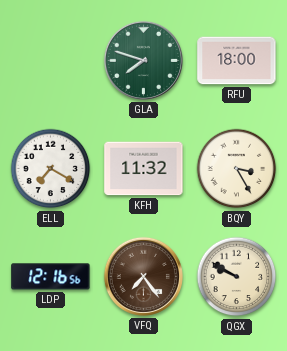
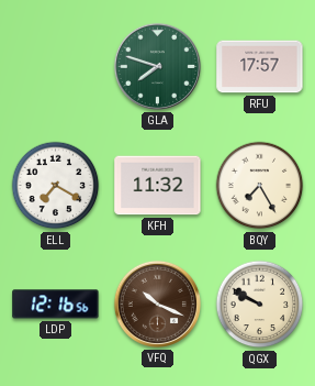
RFU: 18:00 -> 17:57 (260, 67)
BQY: 3:25 -> 7:25 (260, 186)
VFQ: 7:24 -> 10:19 (157, 304)
